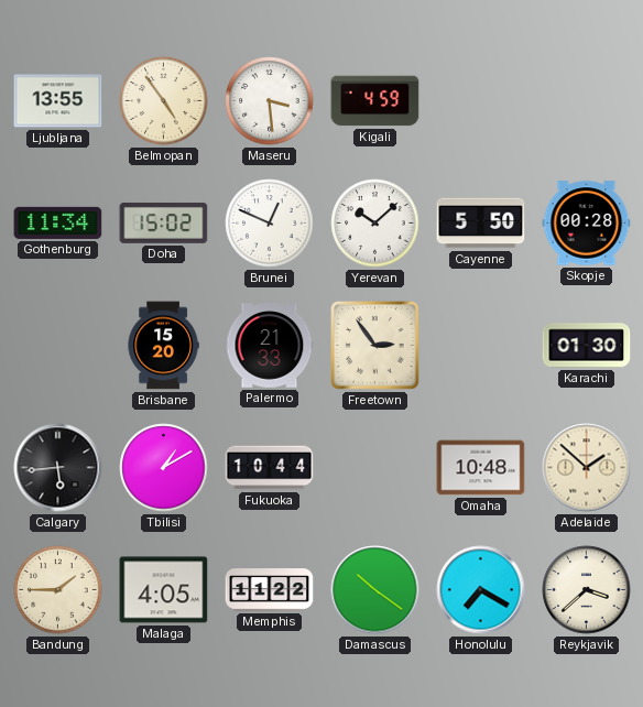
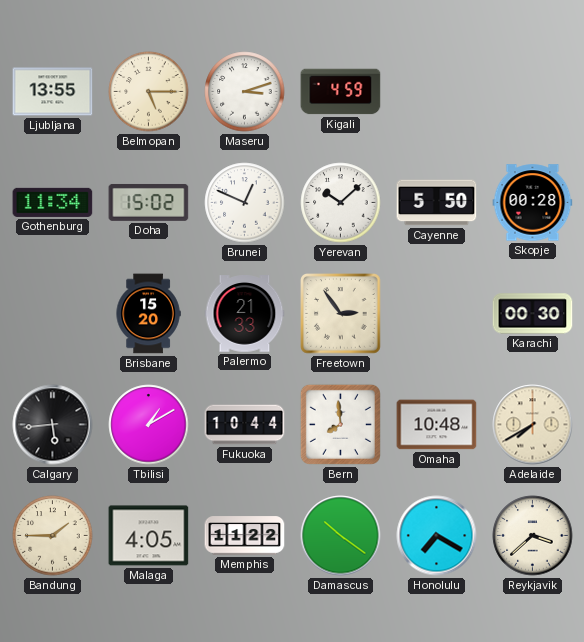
Belmopan: 4:54 -> 5:15 (149, 92)
Maseru: 3:29 -> 3:12 (245, 92)
Karachi: 01:30 -> 00:30 (533, 314)
Bern: none -> 7:59 (340, 424)
Adelaide: 1:52 -> 7:40 (533, 425)
